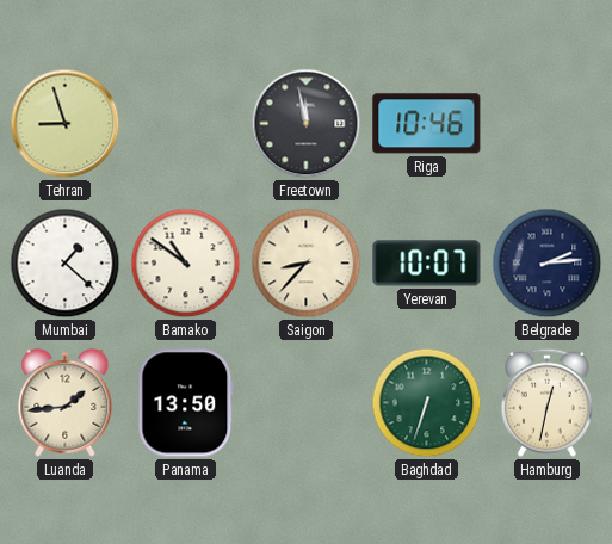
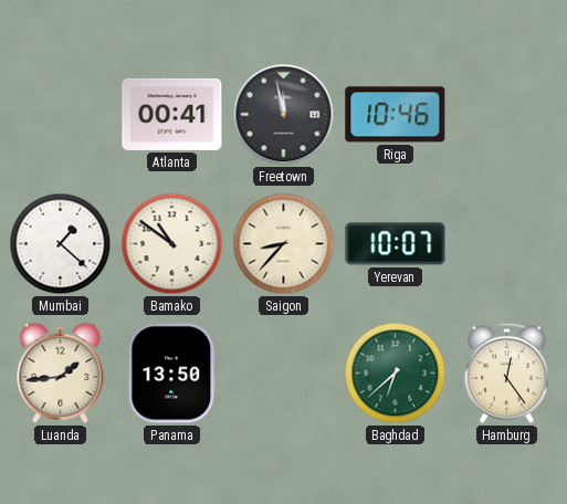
Tehran: 8:57 -> none (66, 124)
Atlanta: none -> 00:41 (172, 114)
Belgrade: 2:14 -> none (548, 264)
Baghdad: 6:33 -> 6:38 (396, 374)
Hamburg: 12:32 -> 12:24 (506, 372)
